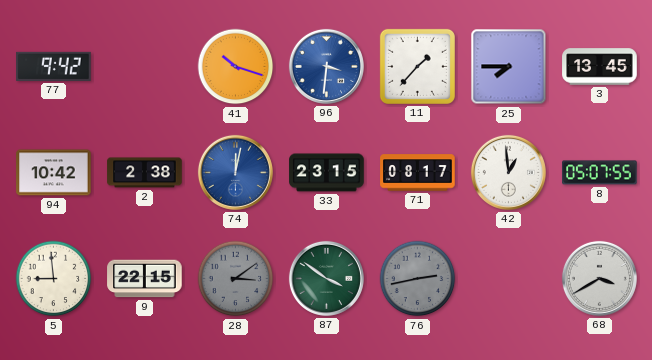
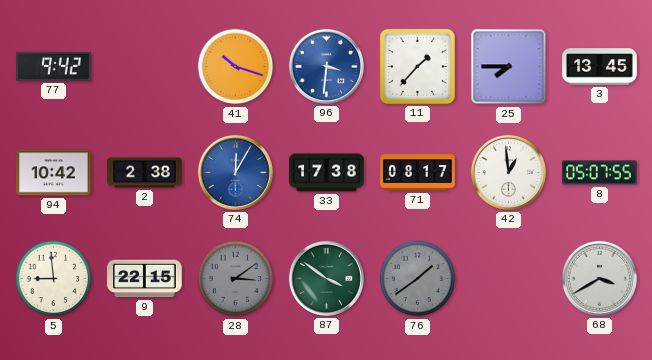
74: 12:02 -> 12:05 (235, 172)
33: 23:15 -> 17:38 (327, 173)
76: 2:43 -> 1:39 (418, 279)
